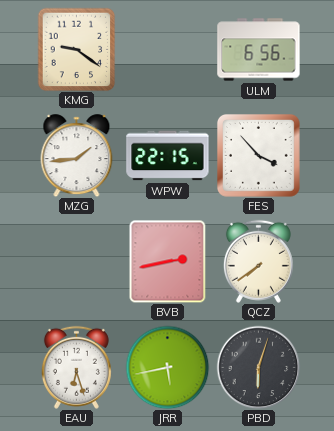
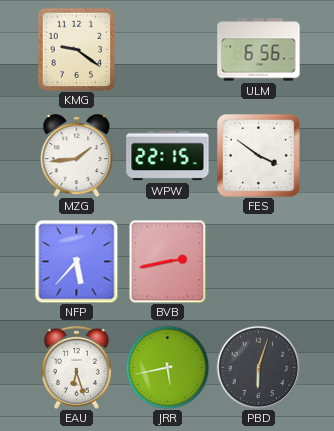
FES: 3:53 -> 3:51 (259, 156)
NFP: none -> 5:37 (76, 261)
QCZ: 7:39 -> none (258, 261)
